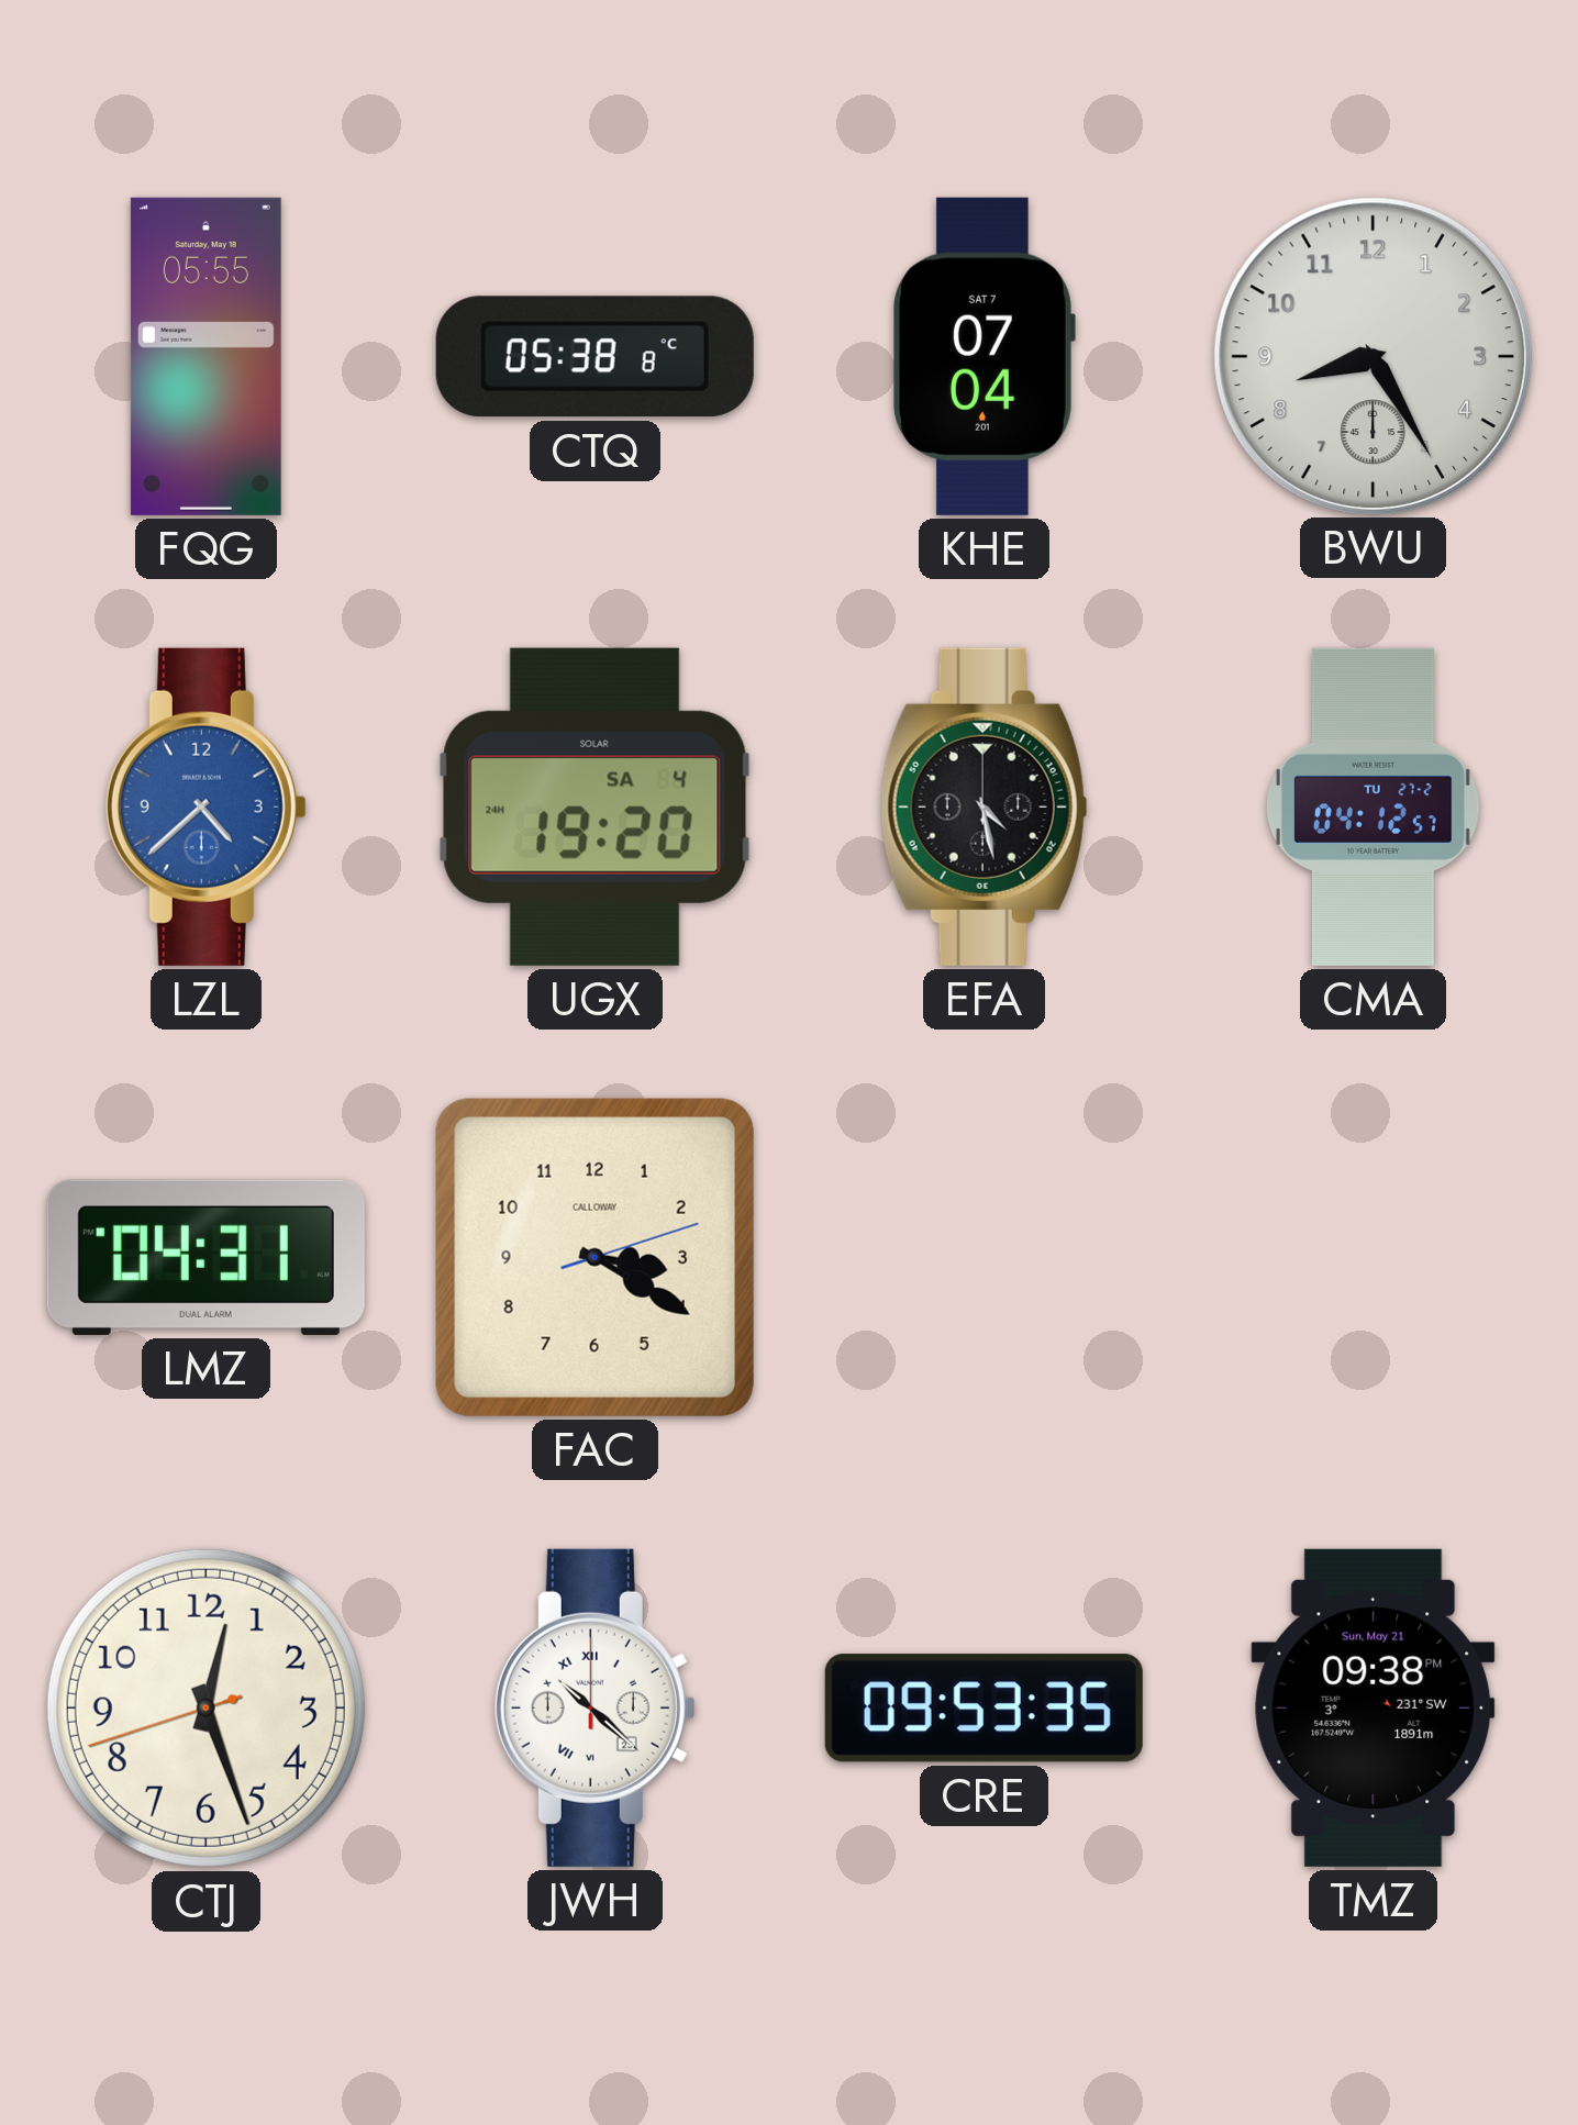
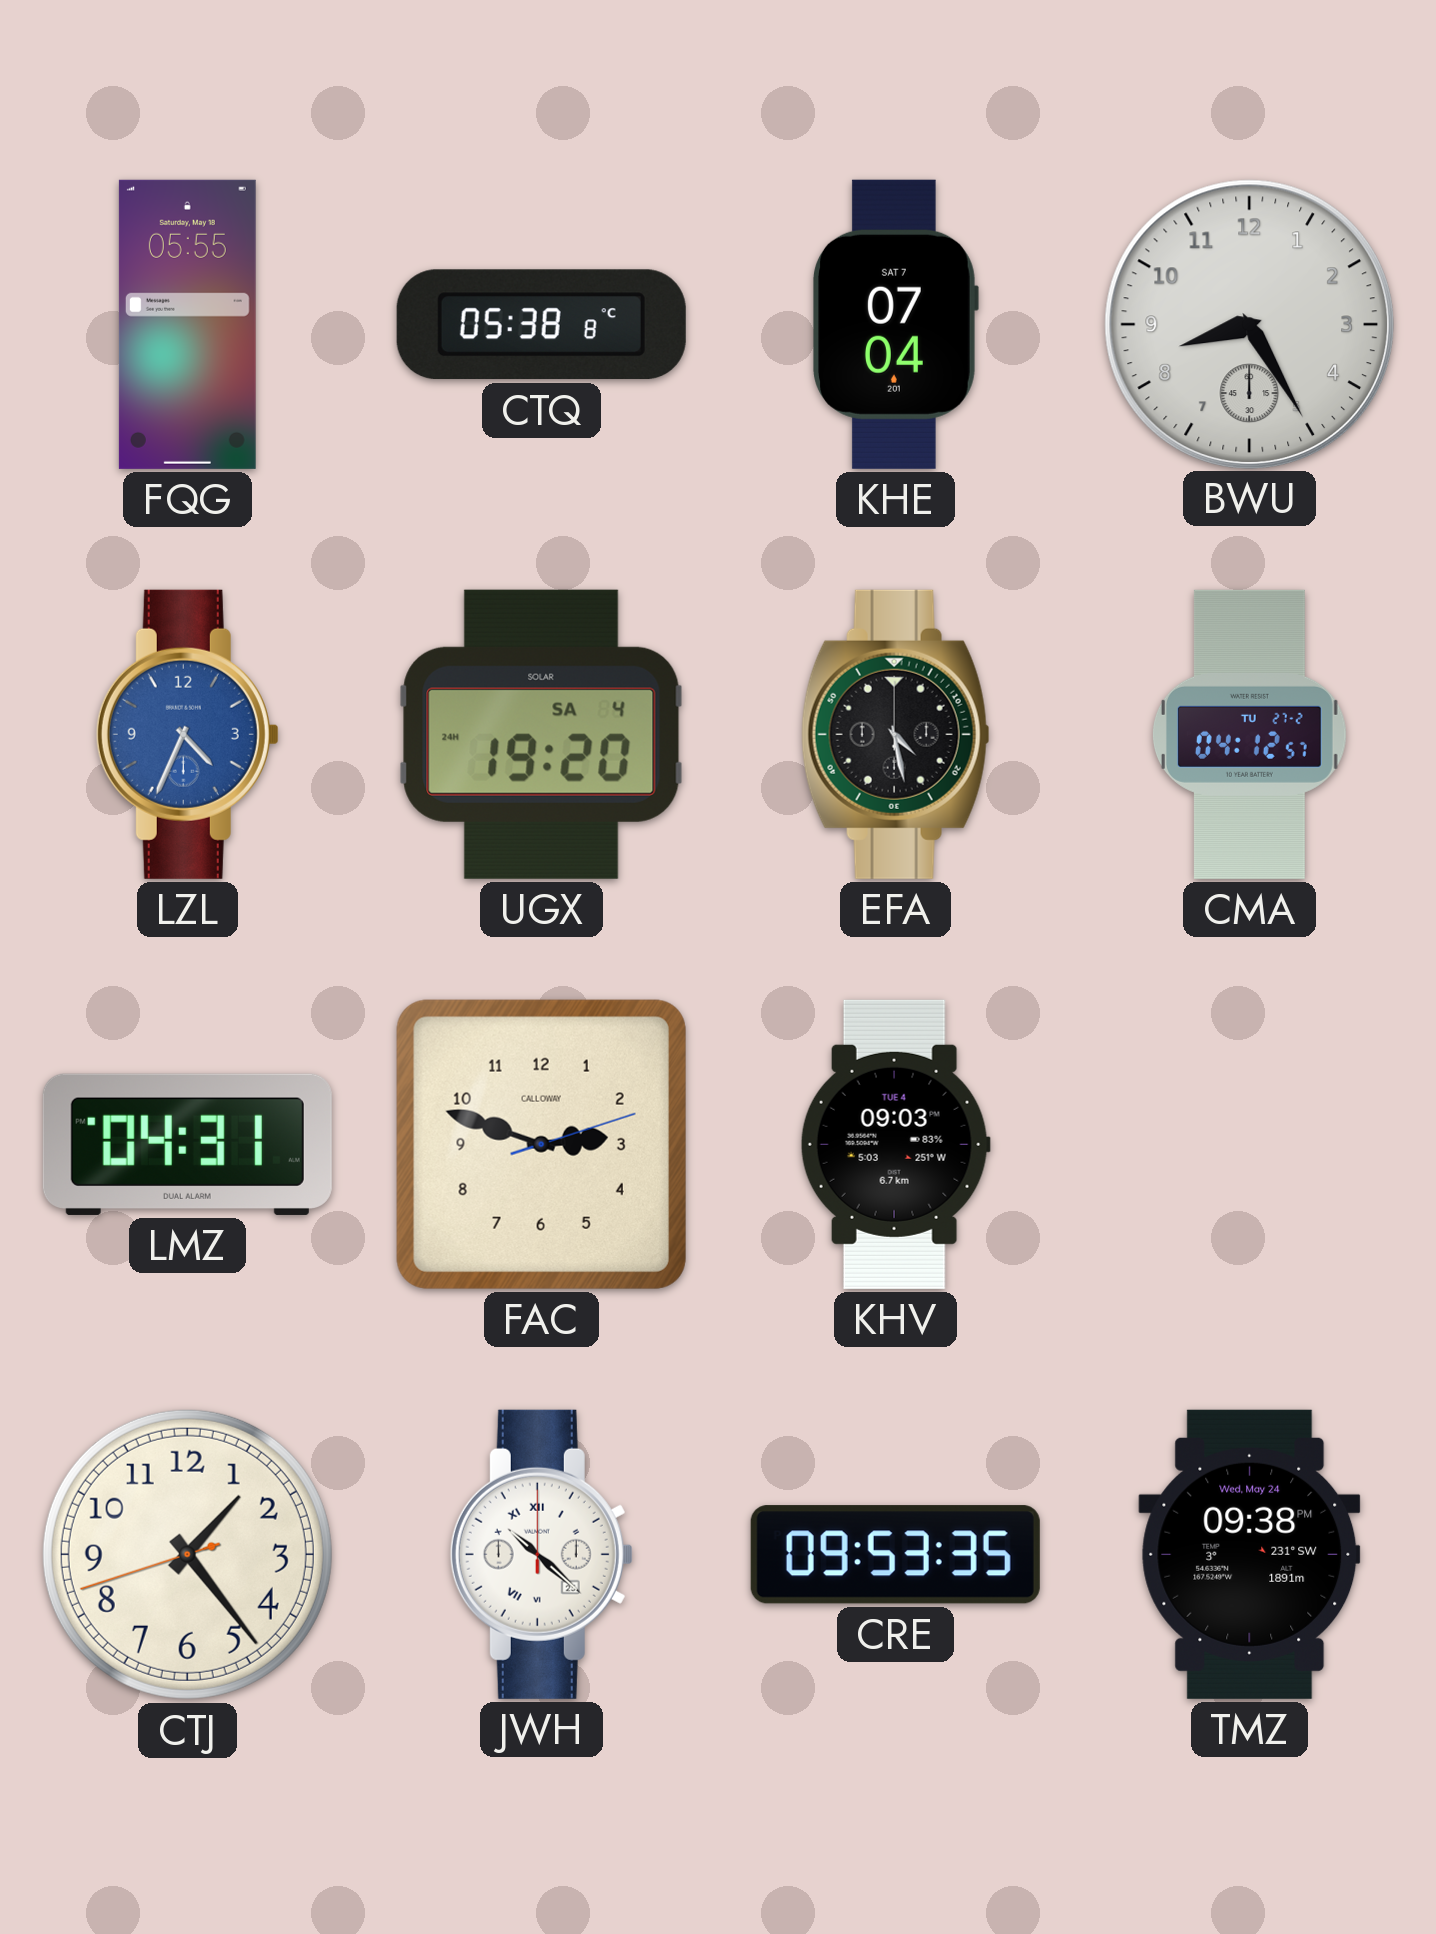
LZL: 4:38 -> 4:34 (187, 734)
FAC: 3:20 -> 2:48 (541, 1144)
KHV: none -> 09:03 (895, 1144)
CTJ: 12:26 -> 1:23 (187, 1554)
TMZ date: Sun, May 21 -> Wed, May 24 (1250, 1554)
